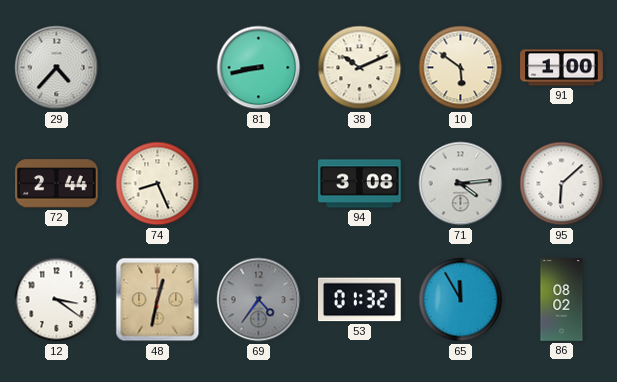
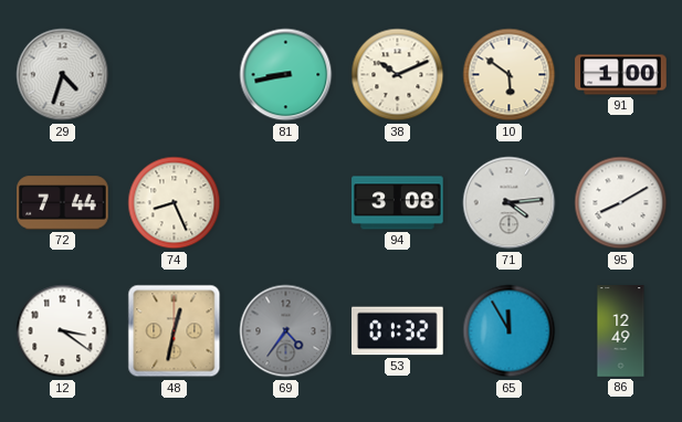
29: 4:37 -> 4:33 (63, 75)
72: 2:44 -> 7:44 (63, 203)
95: 6:08 -> 8:10 (621, 203)
86: 08:02 -> 12:49 (621, 331)
